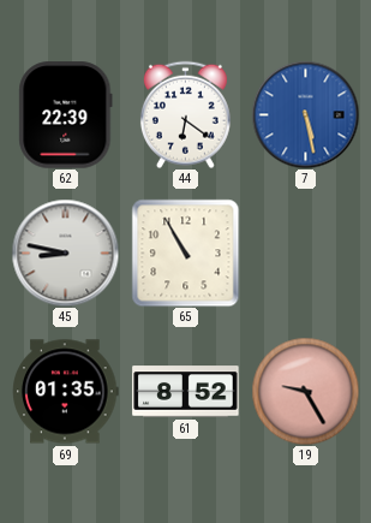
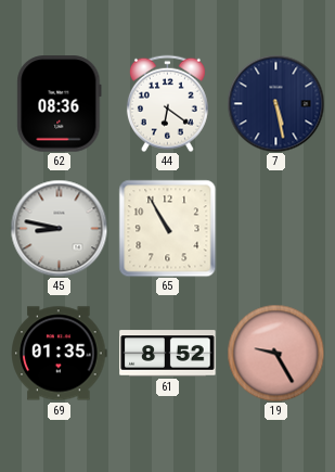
62: 22:39 -> 08:36 (60, 104)
7 dial: blue -> navy (275, 103)
